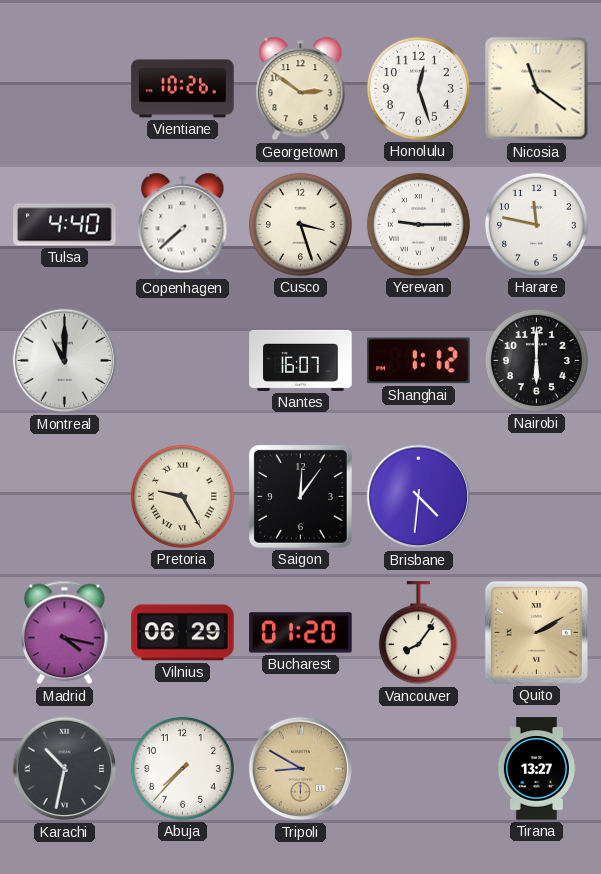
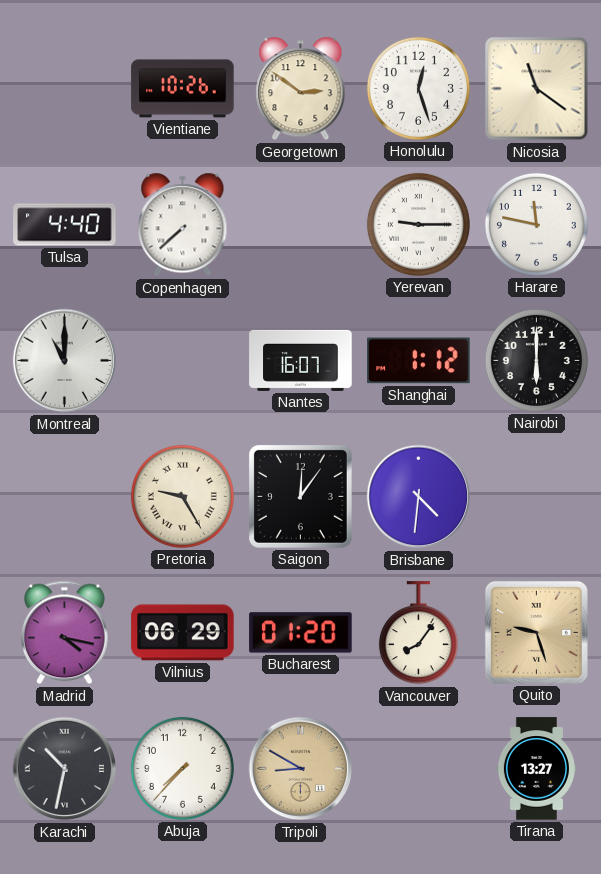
Cusco: 3:27 -> none (300, 224)
Quito: 2:10 -> 9:27 (536, 632)
